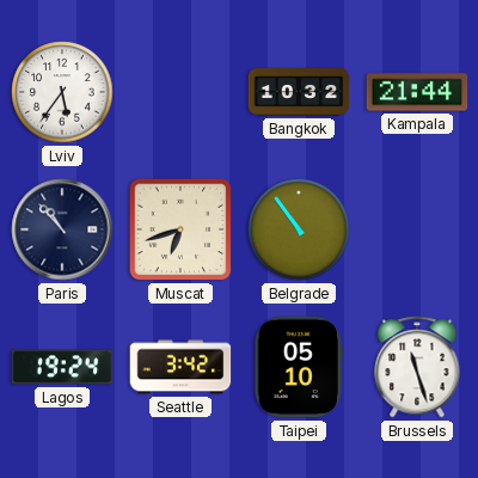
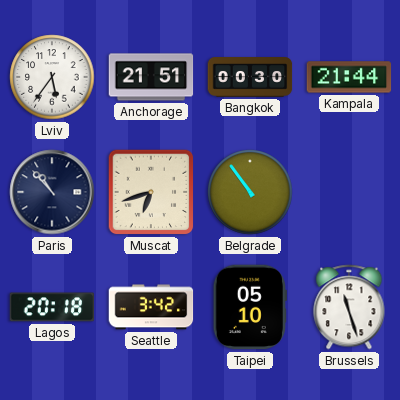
Anchorage: none -> 21:51 (151, 77)
Bangkok: 10:32 -> 00:30 (250, 77)
Lagos: 19:24 -> 20:18 (52, 307)
